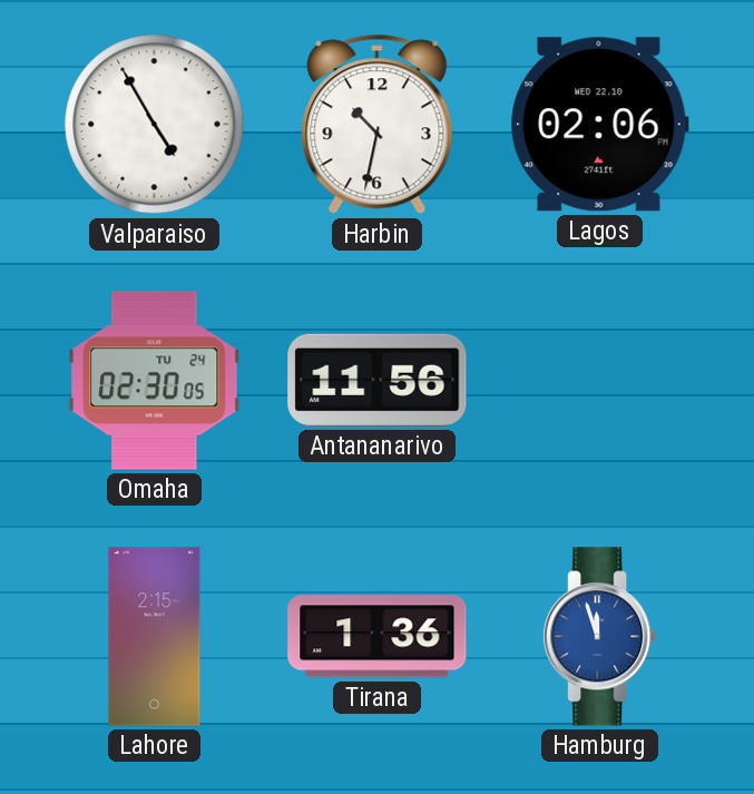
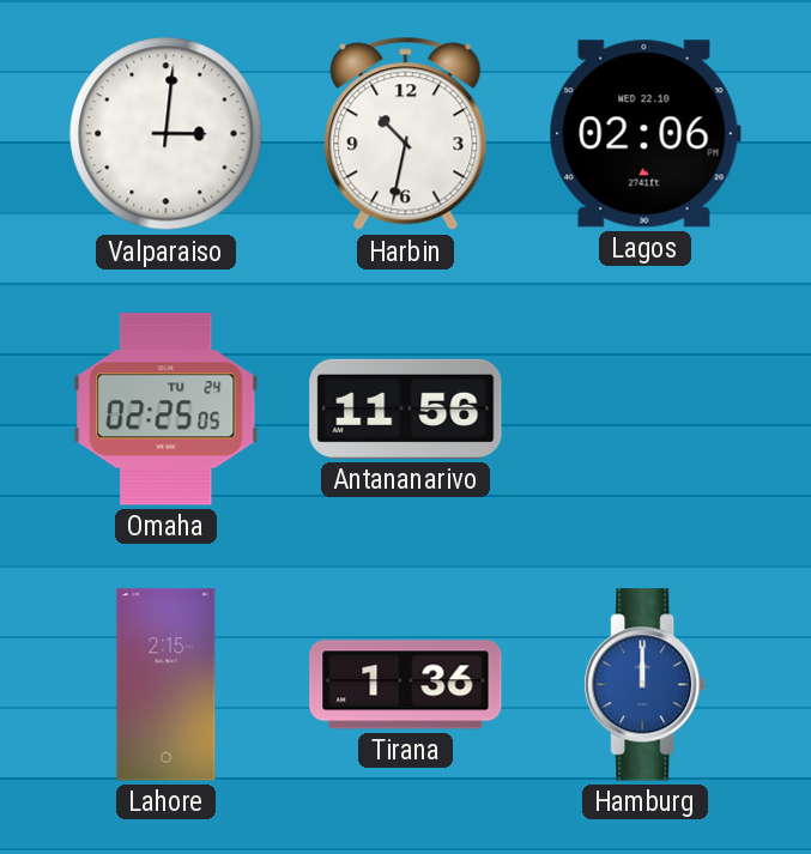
Valparaiso: 4:55 -> 3:01 (167, 134)
Omaha: 02:30 -> 02:25 (167, 410)
Hamburg: 11:57 -> 12:00 (646, 685)
